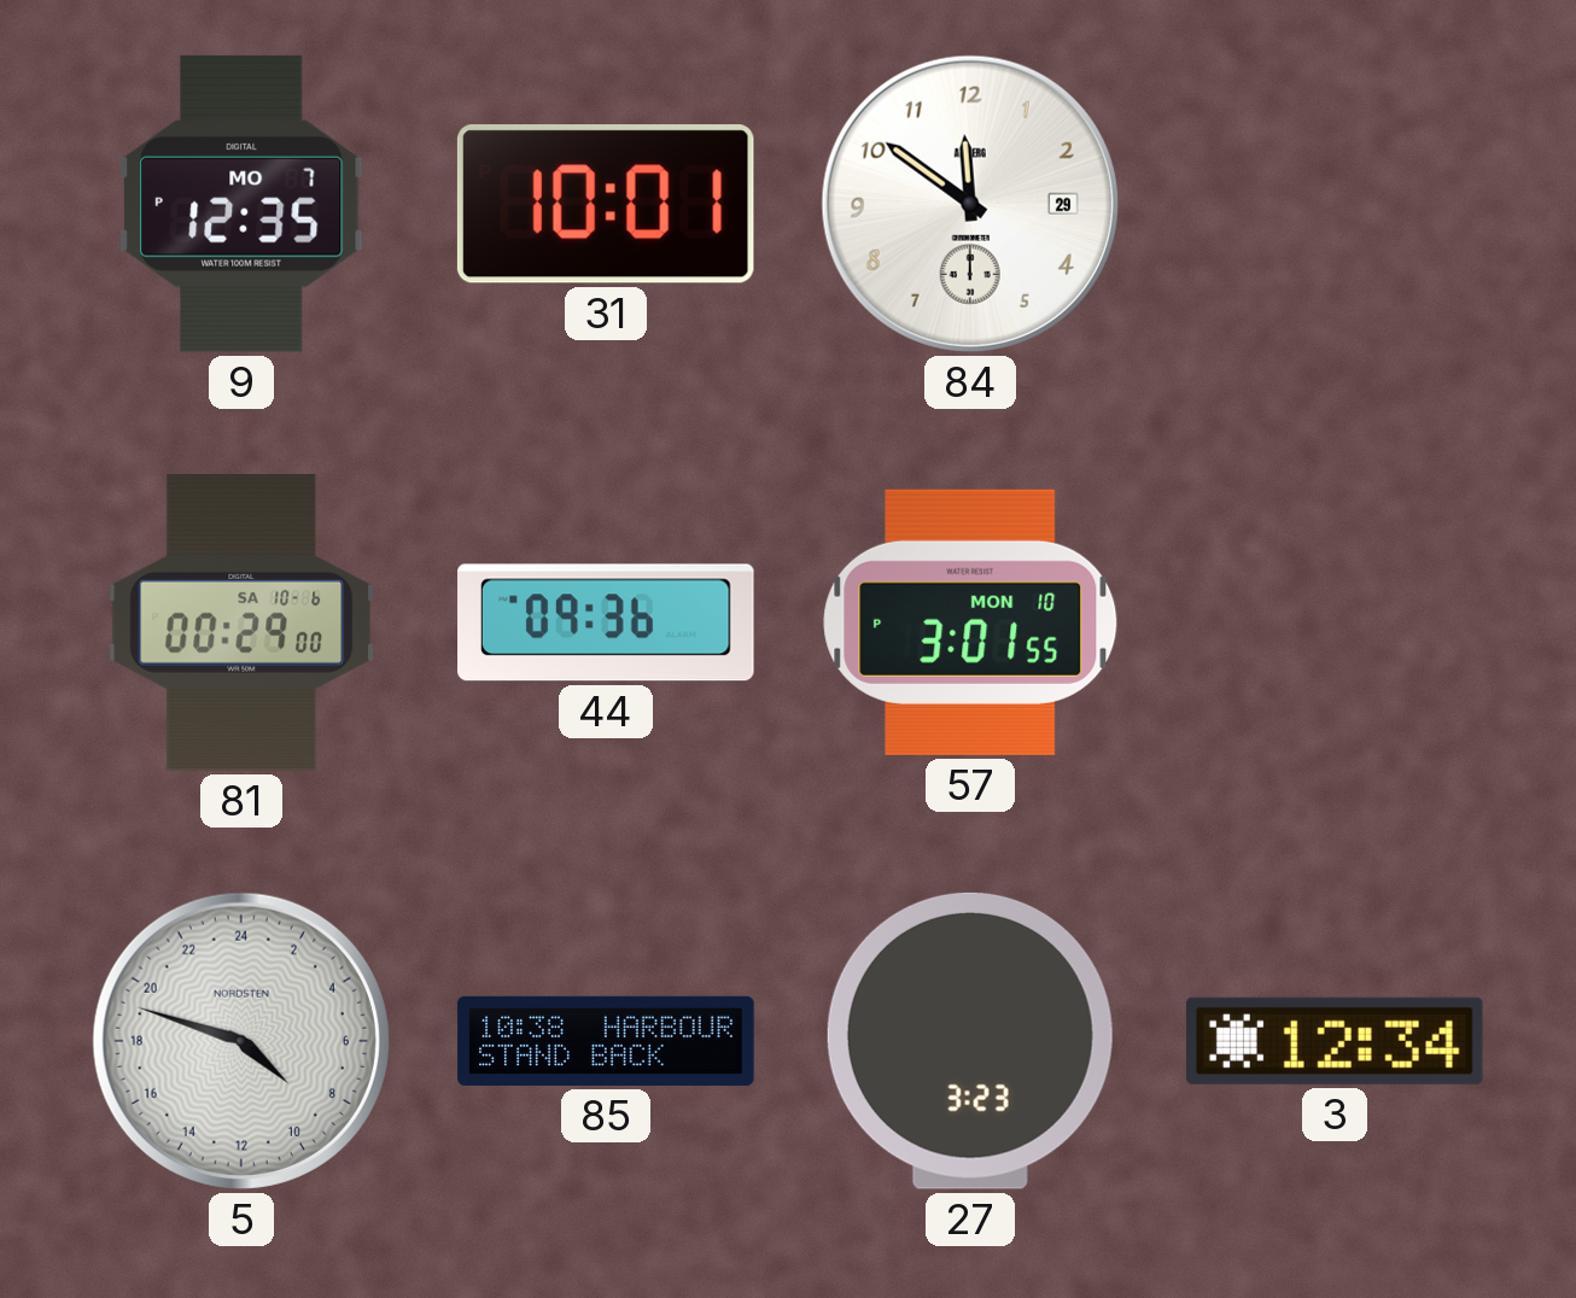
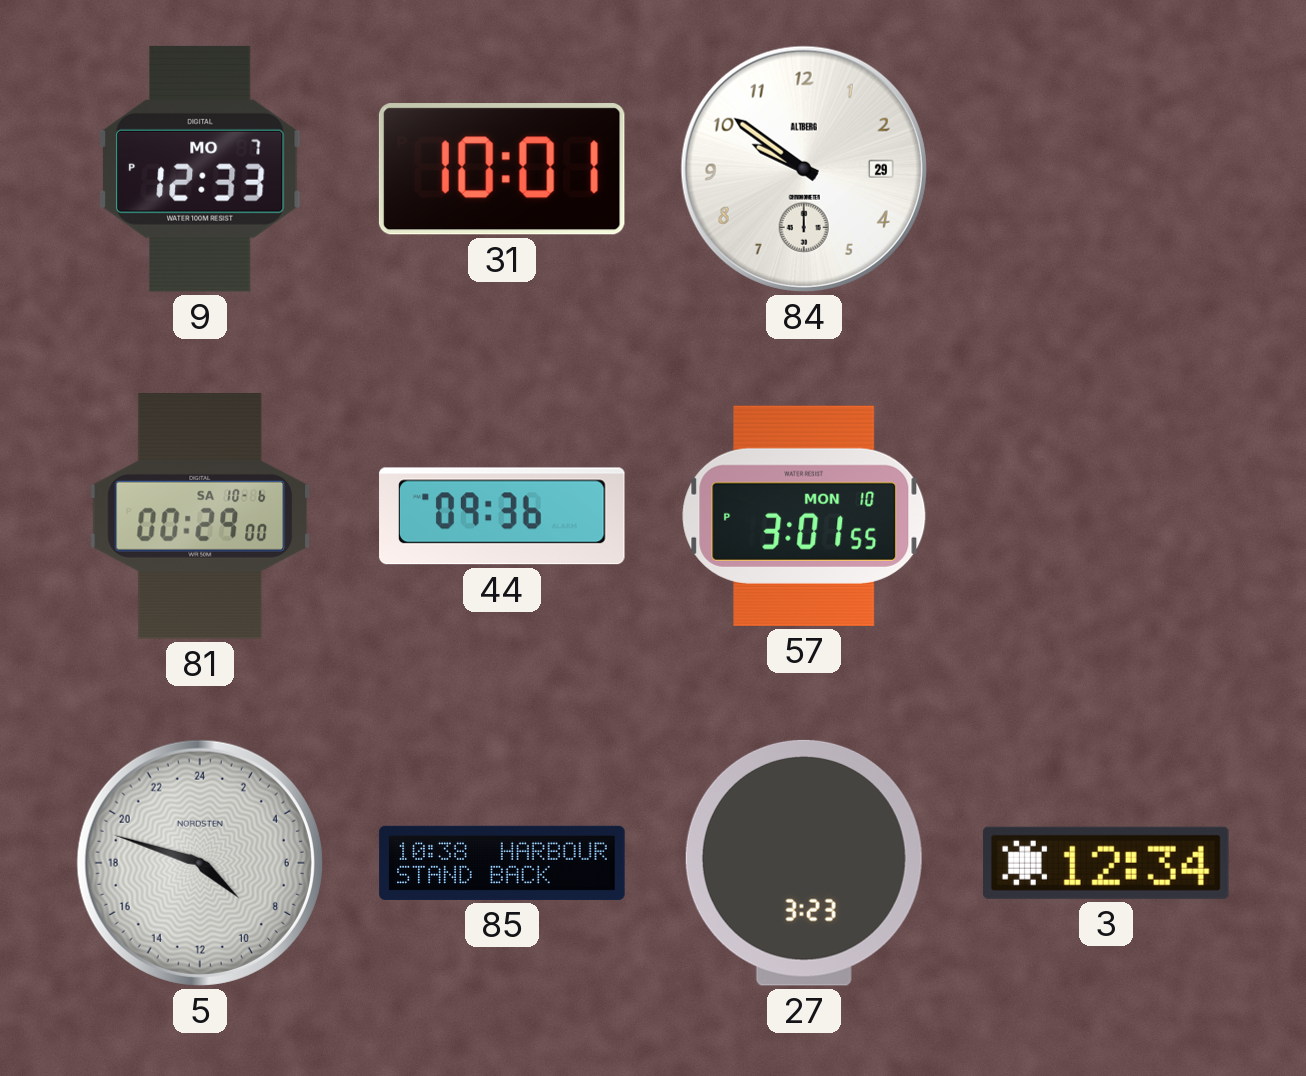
9: 12:35 -> 12:33 (200, 169)
84: 11:51 -> 9:51 (804, 169)
